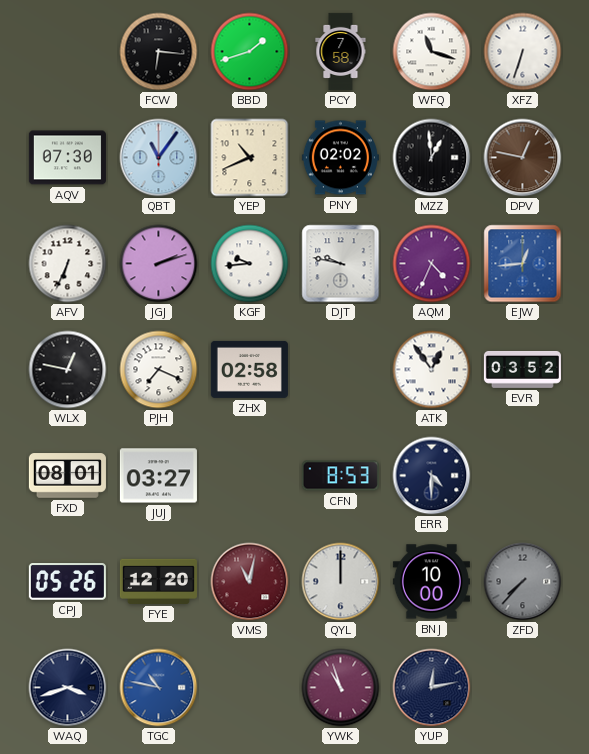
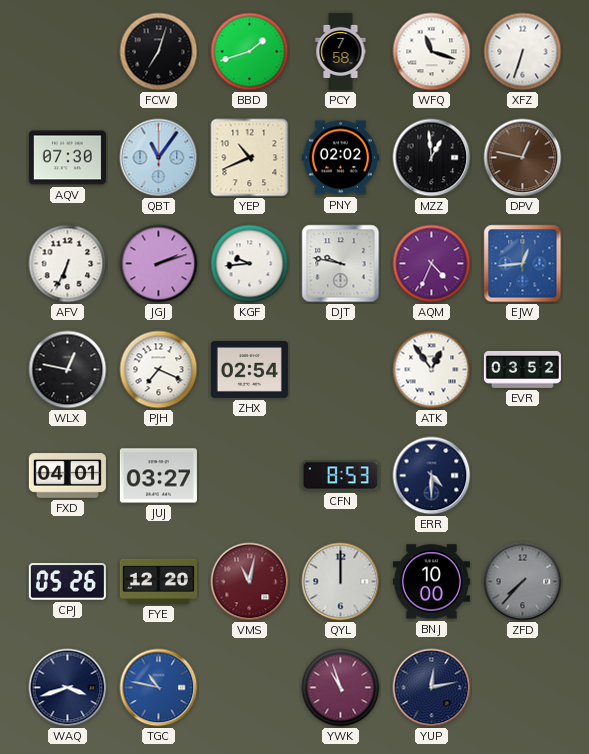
FCW: 6:16 -> 7:03 (159, 52)
ZHX: 02:58 -> 02:54 (249, 369)
FXD: 08:01 -> 04:01 (67, 476)
